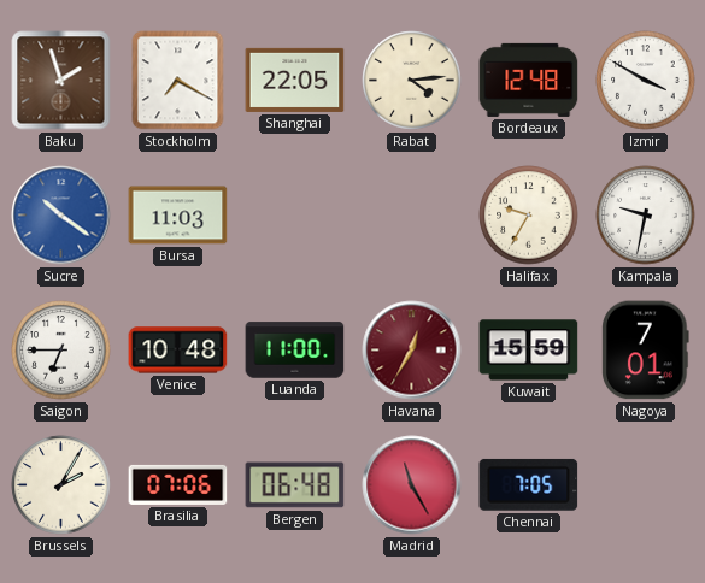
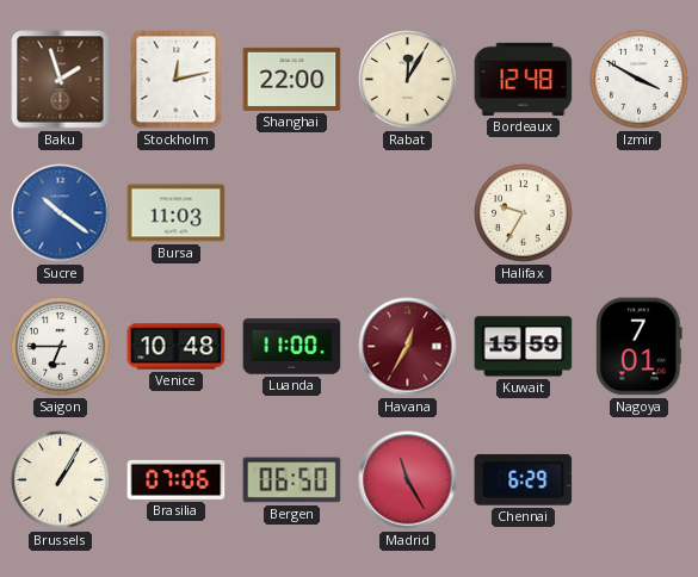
Stockholm: 7:20 -> 12:13 (177, 80)
Shanghai: 22:05 -> 22:00 (292, 79)
Rabat: 4:14 -> 12:05 (408, 80)
Kampala: 9:32 -> none (646, 216)
Brussels: 2:05 -> 1:05 (61, 480)
Bergen: 06:48 -> 06:50 (292, 480)
Chennai: 7:05 -> 6:29 (524, 479)
